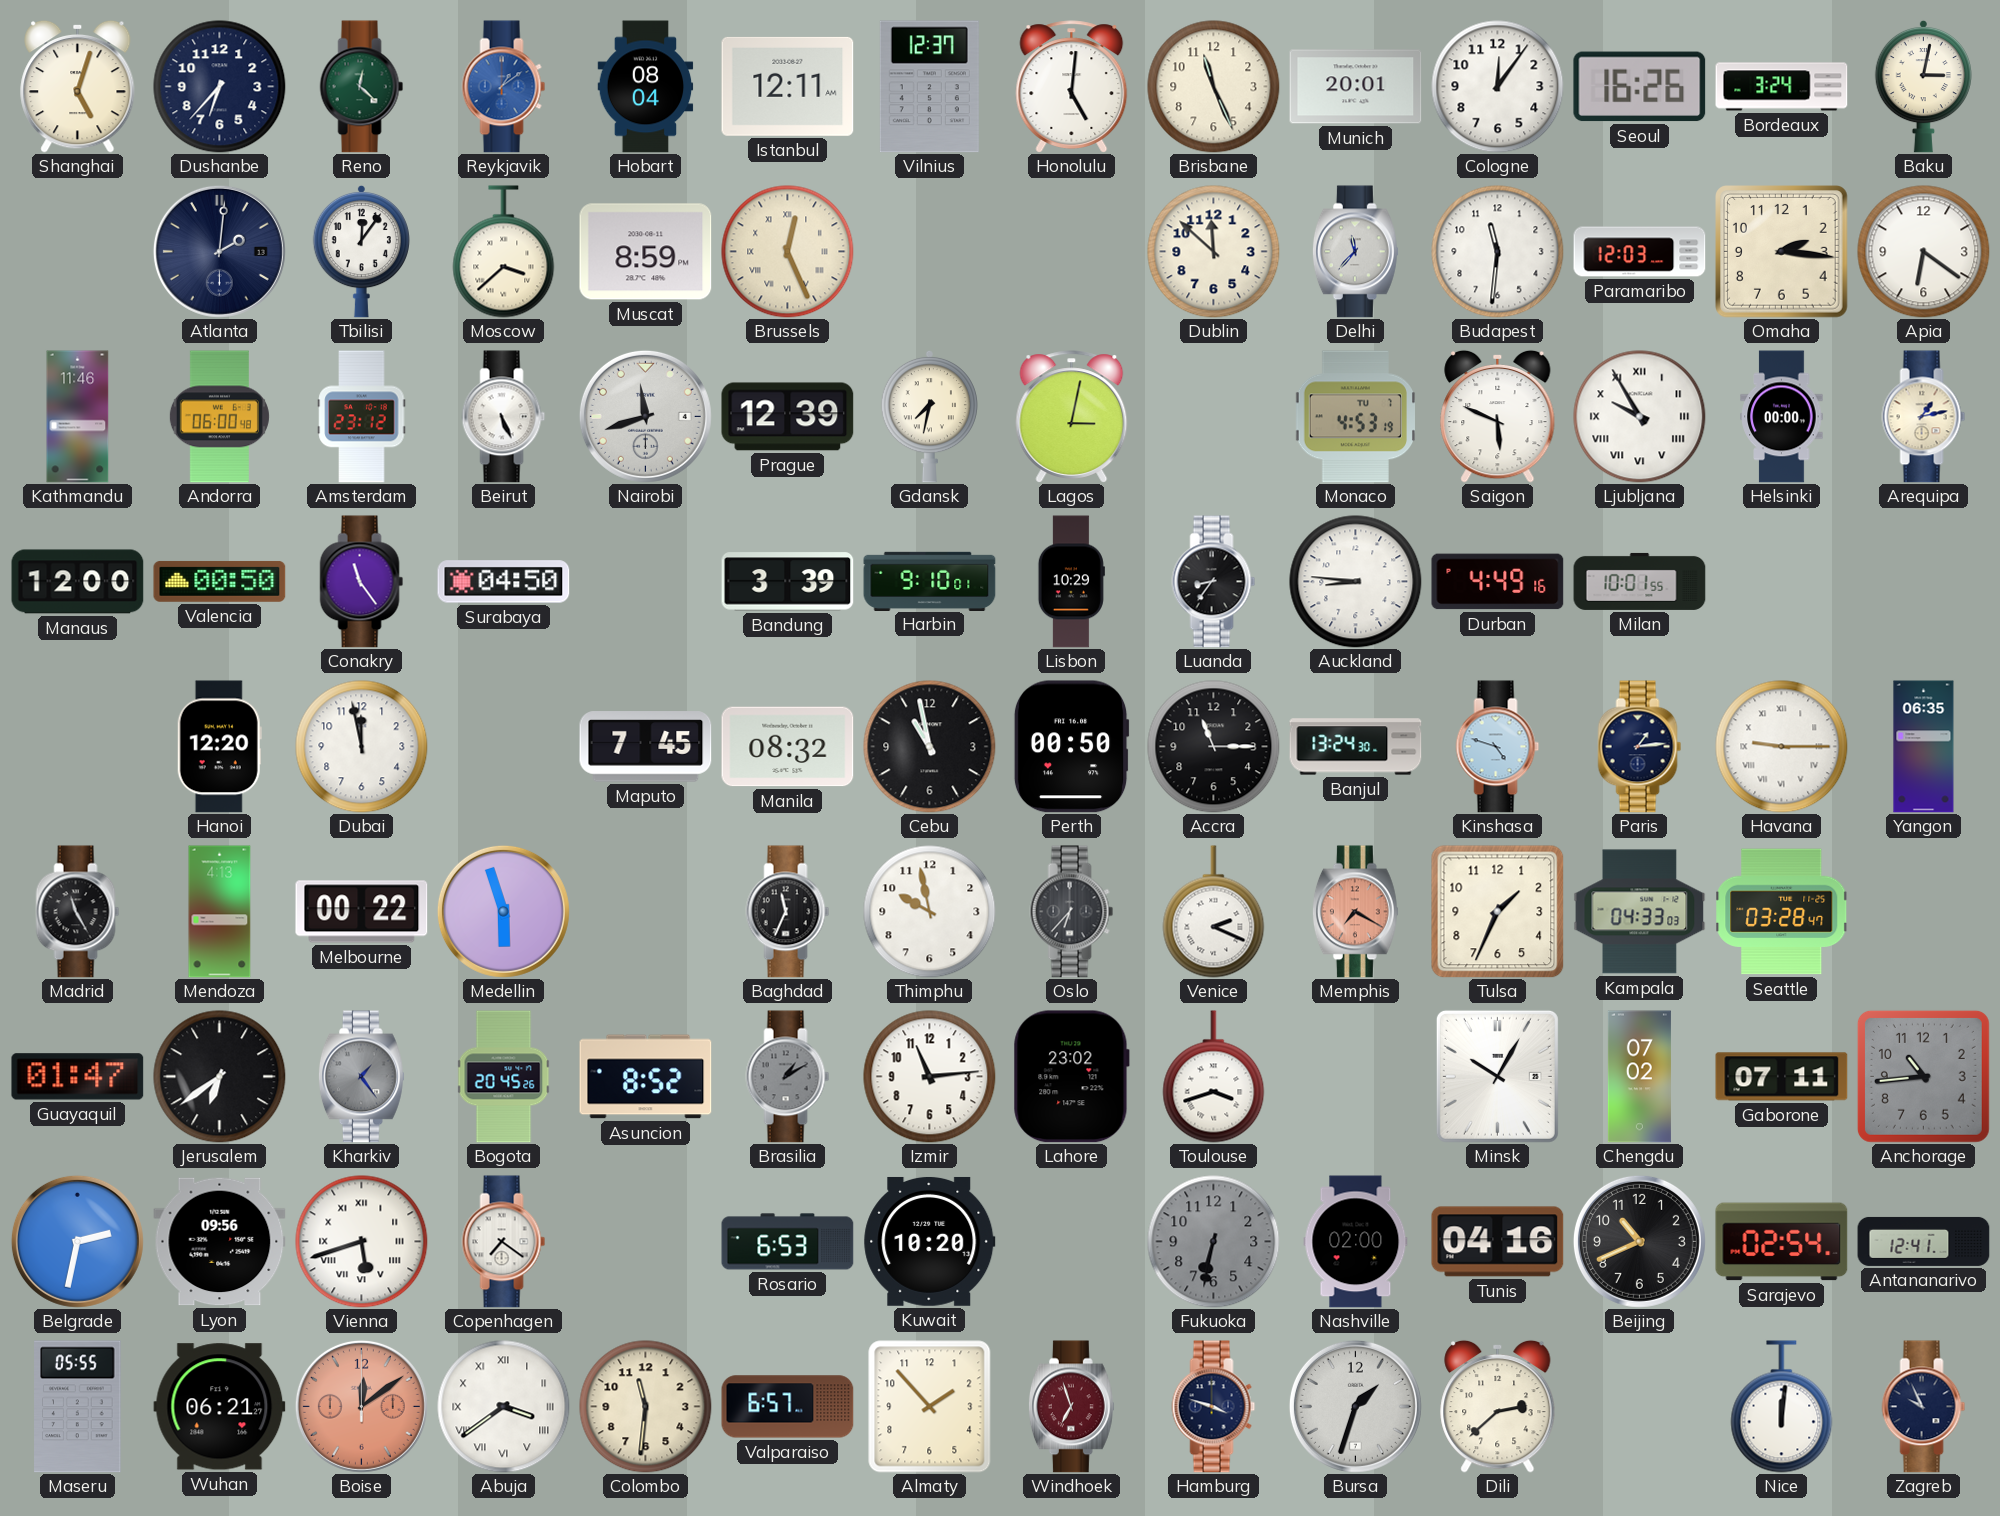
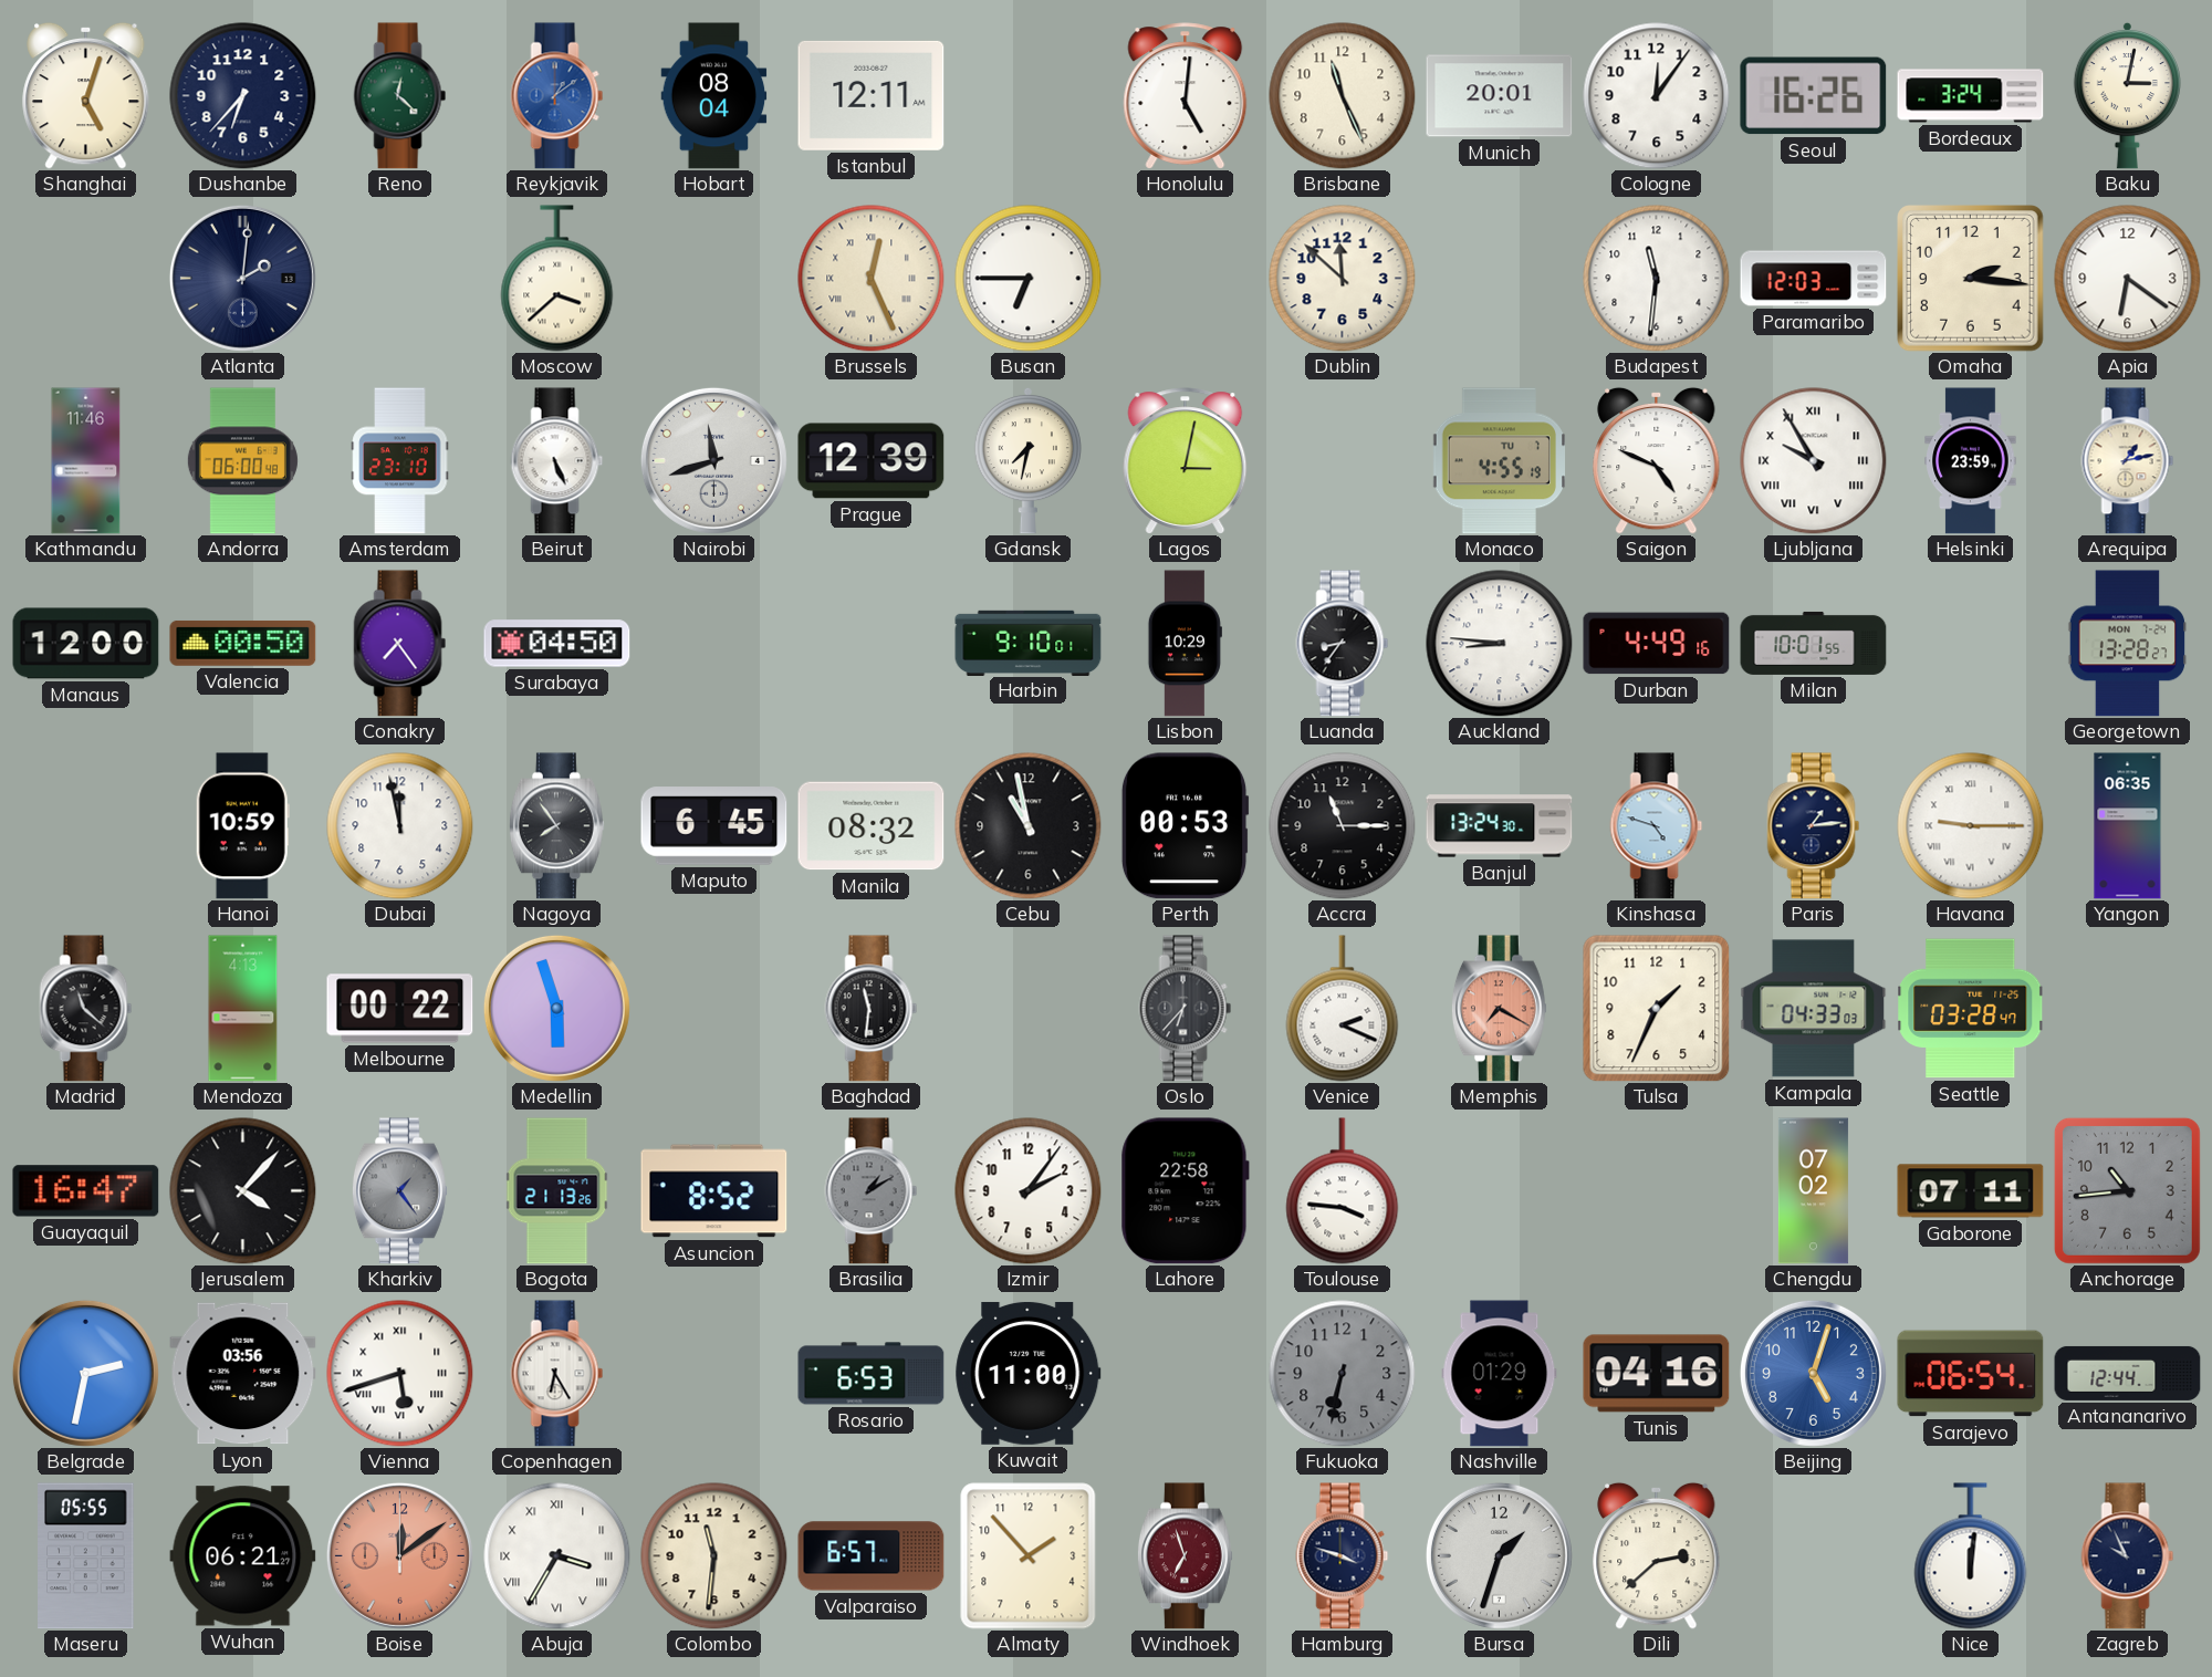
Vilnius: 12:37 -> none (929, 87)
Tbilisi: 12:06 -> none (361, 251)
Muscat: 8:59 -> none (646, 252)
Busan: none -> 6:45 (1029, 279)
Delhi: 11:37 -> none (1355, 252)
Amsterdam: 23:12 -> 23:10 (400, 461)
Monaco: 4:53 -> 4:55 (1499, 461)
Saigon: 5:49 -> 4:49 (1657, 460)
Helsinki: 00:00 -> 23:59 (1971, 461)
Conakry: 11:24 -> 7:24 (400, 644)
Bandung: 3:39 -> none (788, 582)
Georgetown: none -> 13:28 (2128, 644)
Hanoi: 12:20 -> 10:59 (242, 826)
Nagoya: none -> 7:54 (556, 826)
Maputo: 7:45 -> 6:45 (714, 826)
Perth: 00:50 -> 00:53 (1185, 826)
Madrid: 11:25 -> 11:22 (86, 1009)
Baghdad: 11:34 -> 11:31 (872, 1009)
Thimphu: 9:58 -> none (930, 912)
Guayaquil: 01:47 -> 16:47 (86, 1191)
Jerusalem: 6:39 -> 4:07 (243, 1191)
Bogota: 20:45 -> 21:13 (557, 1191)
Izmir: 11:14 -> 2:06 (1029, 1191)
Lahore: 23:02 -> 22:58 (1185, 1191)
Toulouse: 3:42 -> 3:46 (1343, 1191)
Minsk: 10:05 -> none (1497, 1076)
Lyon: 09:56 -> 03:56 (243, 1374)
Copenhagen: 7:21 -> 6:25 (557, 1374)
Kuwait: 10:20 -> 11:00 (1029, 1373)
Nashville: 02:00 -> 01:29 (1500, 1374)
Beijing: 10:41 -> 5:03 (1813, 1373)
Beijing dial: black -> blue (1813, 1373)
Sarajevo: 02:54 -> 06:54 (1971, 1374)
Antananarivo: 12:41 -> 12:44 (2128, 1373)
Abuja: 3:39 -> 3:35 (557, 1556)
